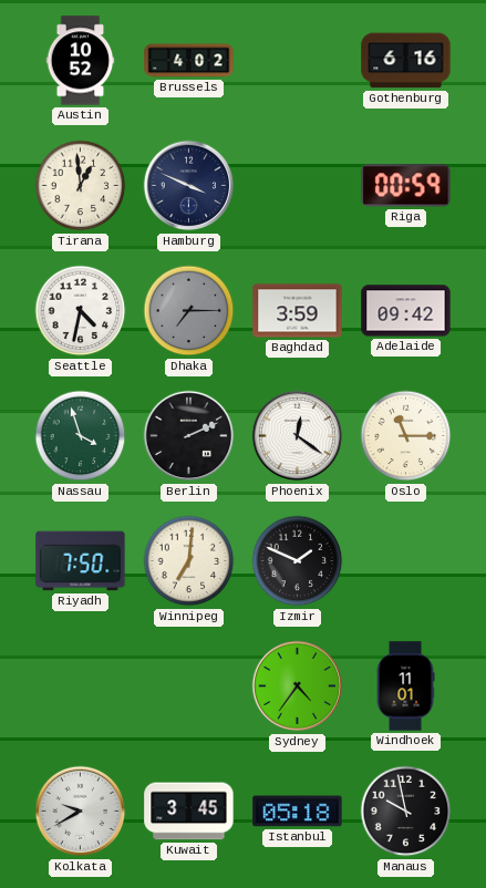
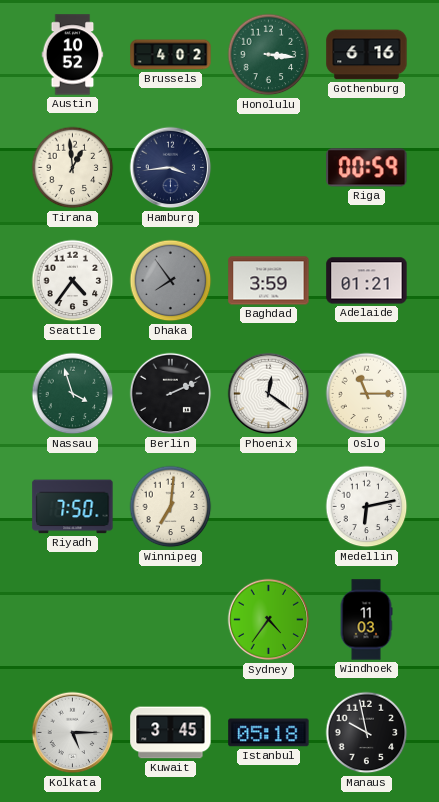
Honolulu: none -> 3:16 (269, 55)
Hamburg: 3:49 -> 3:44 (171, 168)
Seattle: 4:32 -> 4:36 (73, 281)
Dhaka: 7:15 -> 7:54 (171, 281)
Adelaide: 09:42 -> 01:21 (367, 281)
Izmir: 1:49 -> none (298, 561)
Medellin: none -> 6:13 (367, 507)
Windhoek: 11:01 -> 11:03 (366, 620)
Kolkata: 9:40 -> 5:15 (73, 733)
